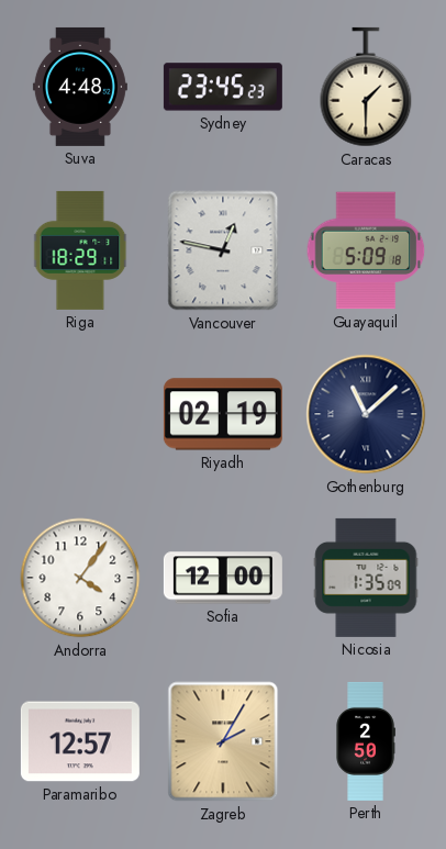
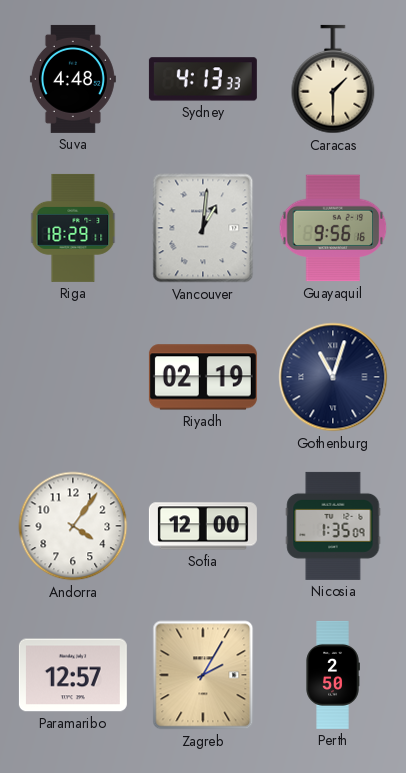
Sydney: 23:45 -> 4:13 (203, 79)
Vancouver: 12:47 -> 1:01 (203, 228)
Guayaquil: 5:09 -> 9:56 (333, 228)
Gothenburg: 11:08 -> 11:03 (333, 377)
